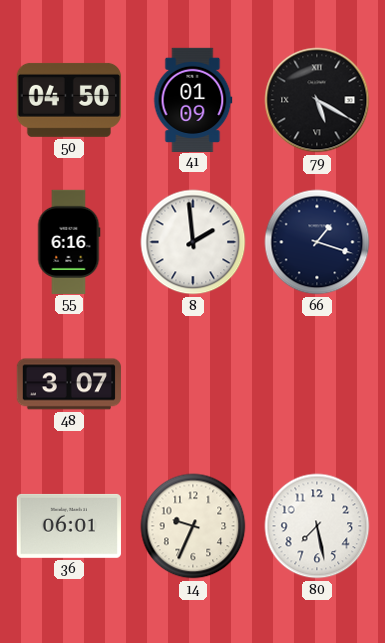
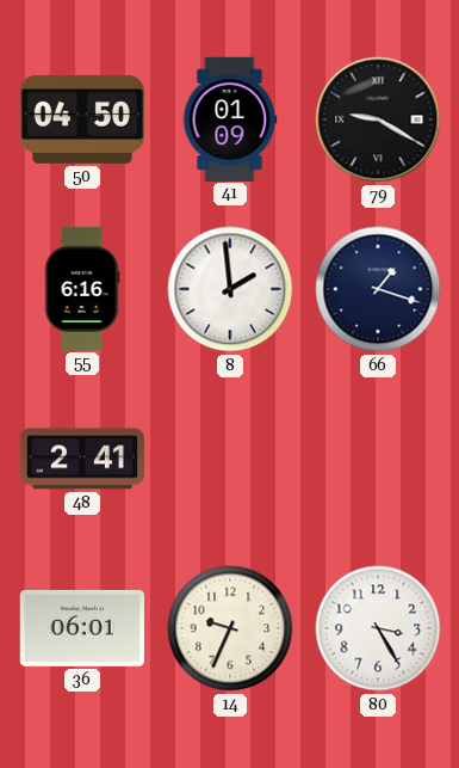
79: 5:20 -> 9:20 (378, 119)
48: 3:07 -> 2:41 (82, 459)
80: 7:28 -> 3:25 (378, 628)
